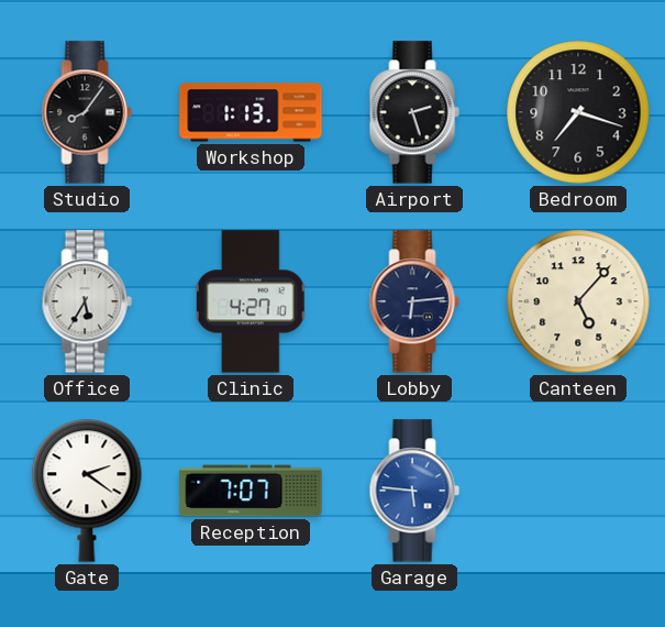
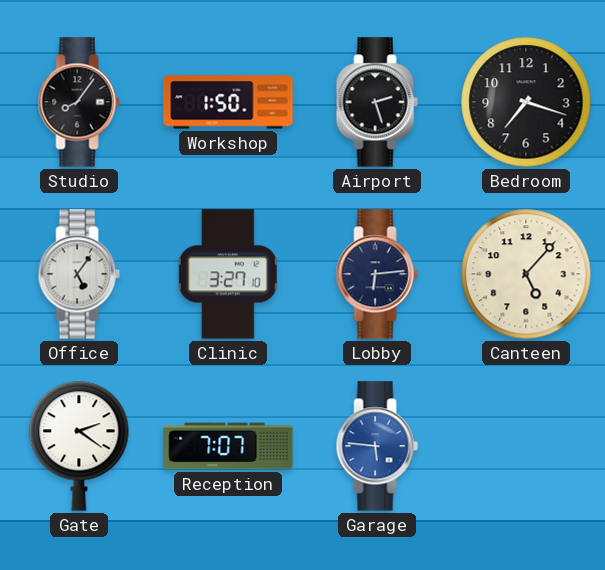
Workshop: 1:13 -> 1:50 (228, 102)
Office: 5:35 -> 5:06 (79, 274)
Clinic: 4:27 -> 3:27 (228, 274)
